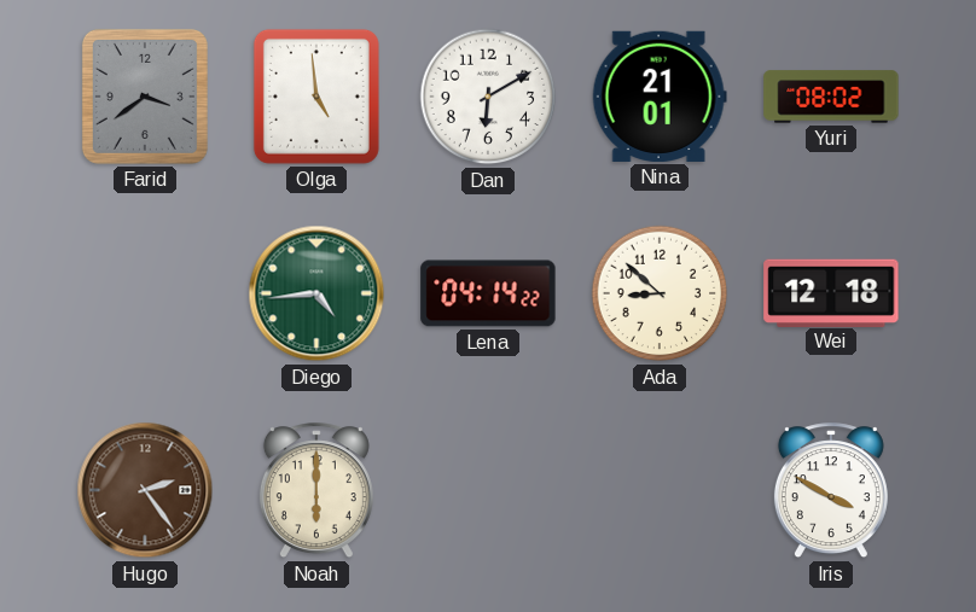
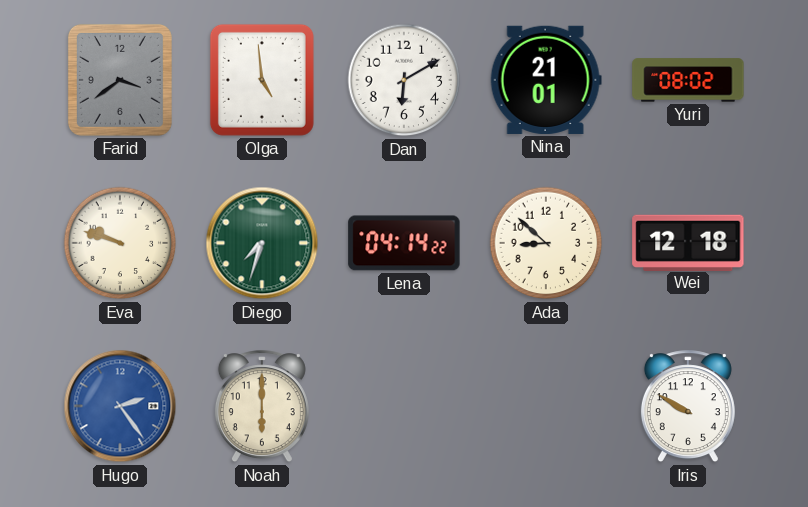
Eva: none -> 9:48 (120, 243)
Diego: 4:44 -> 7:33 (262, 243)
Hugo dial: brown -> blue (120, 406)
Iris: 3:50 -> 9:50 (688, 407)
